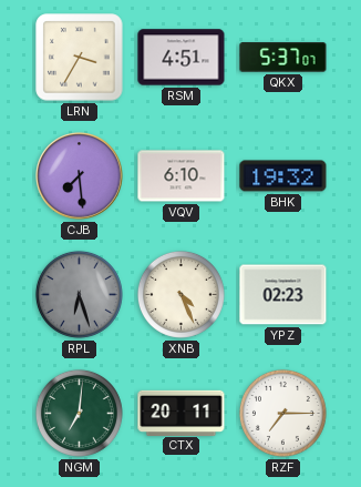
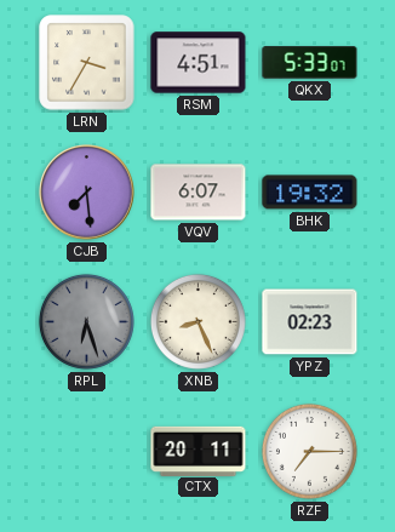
QKX: 5:37 -> 5:33 (310, 63)
VQV: 6:10 -> 6:07 (199, 193)
XNB: 4:26 -> 8:26 (198, 321)
NGM: 7:01 -> none (79, 413)
